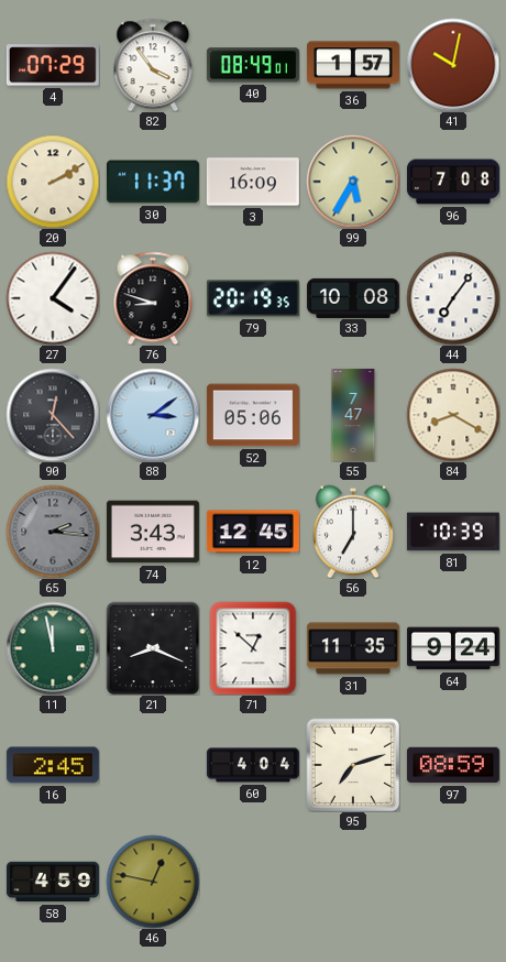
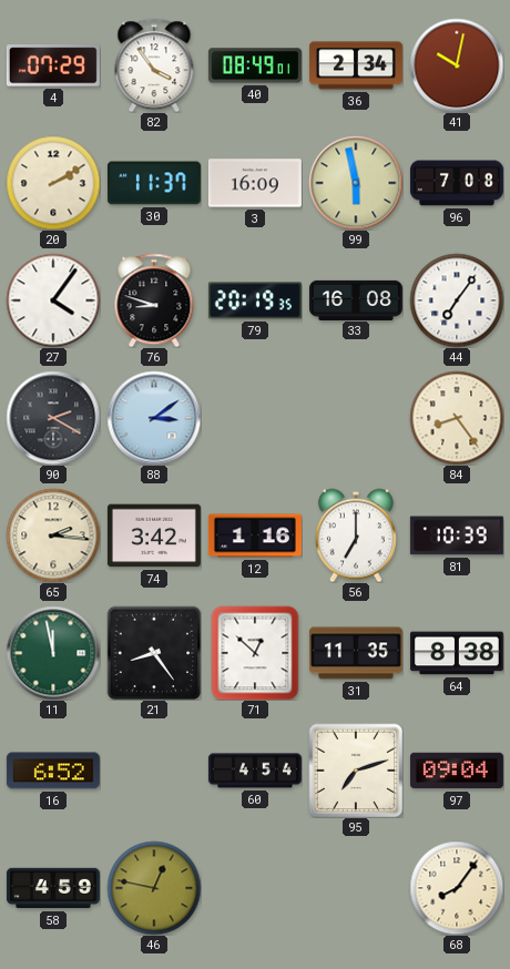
36: 1:57 -> 2:34 (356, 65)
99: 5:35 -> 5:58 (356, 183)
33: 10:08 -> 16:08 (356, 299)
90: 12:23 -> 2:20 (53, 418)
52: 05:06 -> none (253, 415)
55: 7:47 -> none (353, 415)
84: 8:20 -> 8:24 (457, 418)
65 dial: grey -> cream (53, 535)
74: 3:43 -> 3:42 (154, 535)
12: 12:45 -> 1:16 (255, 535)
21: 8:19 -> 8:24 (154, 653)
64: 9:24 -> 8:38 (457, 653)
16: 2:45 -> 6:52 (53, 771)
60: 4:04 -> 4:54 (255, 771)
97: 08:59 -> 09:04 (457, 771)
68: none -> 8:06 (457, 888)
